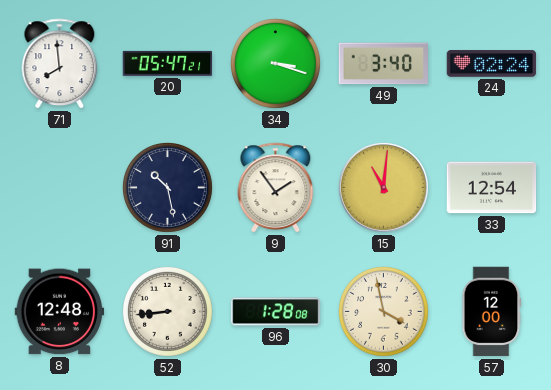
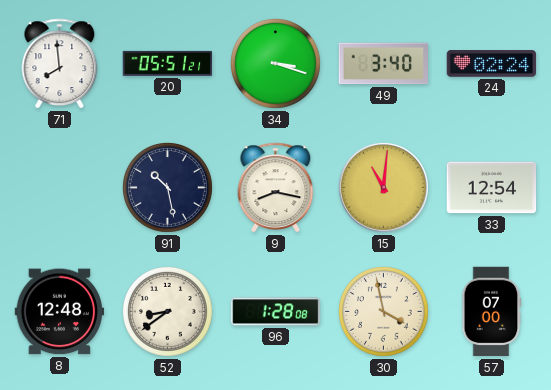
20: 05:47 -> 05:51 (168, 63)
9: 1:54 -> 8:17 (276, 188)
52: 8:44 -> 8:39 (168, 312)
57: 12:00 -> 07:00 (492, 312)
